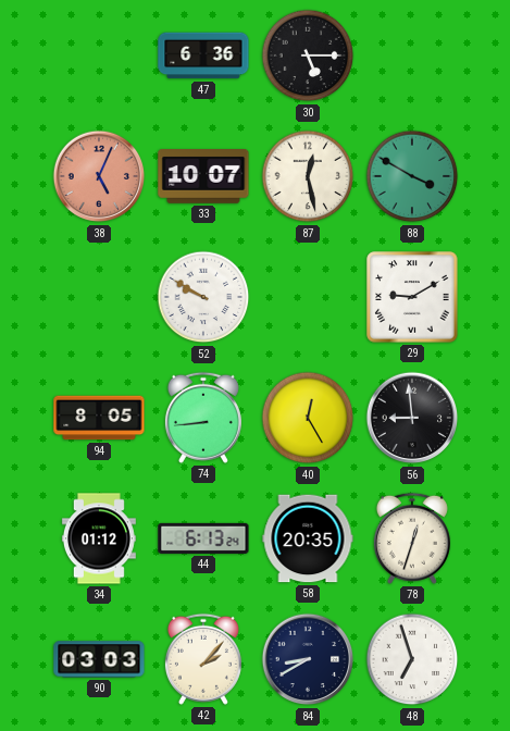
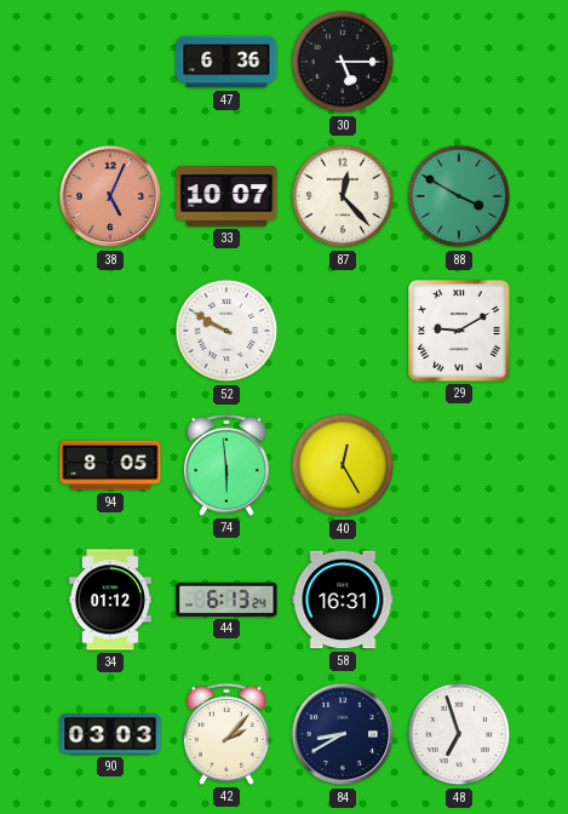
87: 12:28 -> 12:23 (343, 196)
74: 8:44 -> 5:59 (226, 465)
56: 8:59 -> none (412, 418)
58: 20:35 -> 16:31 (343, 600)
78: 12:33 -> none (412, 538)
